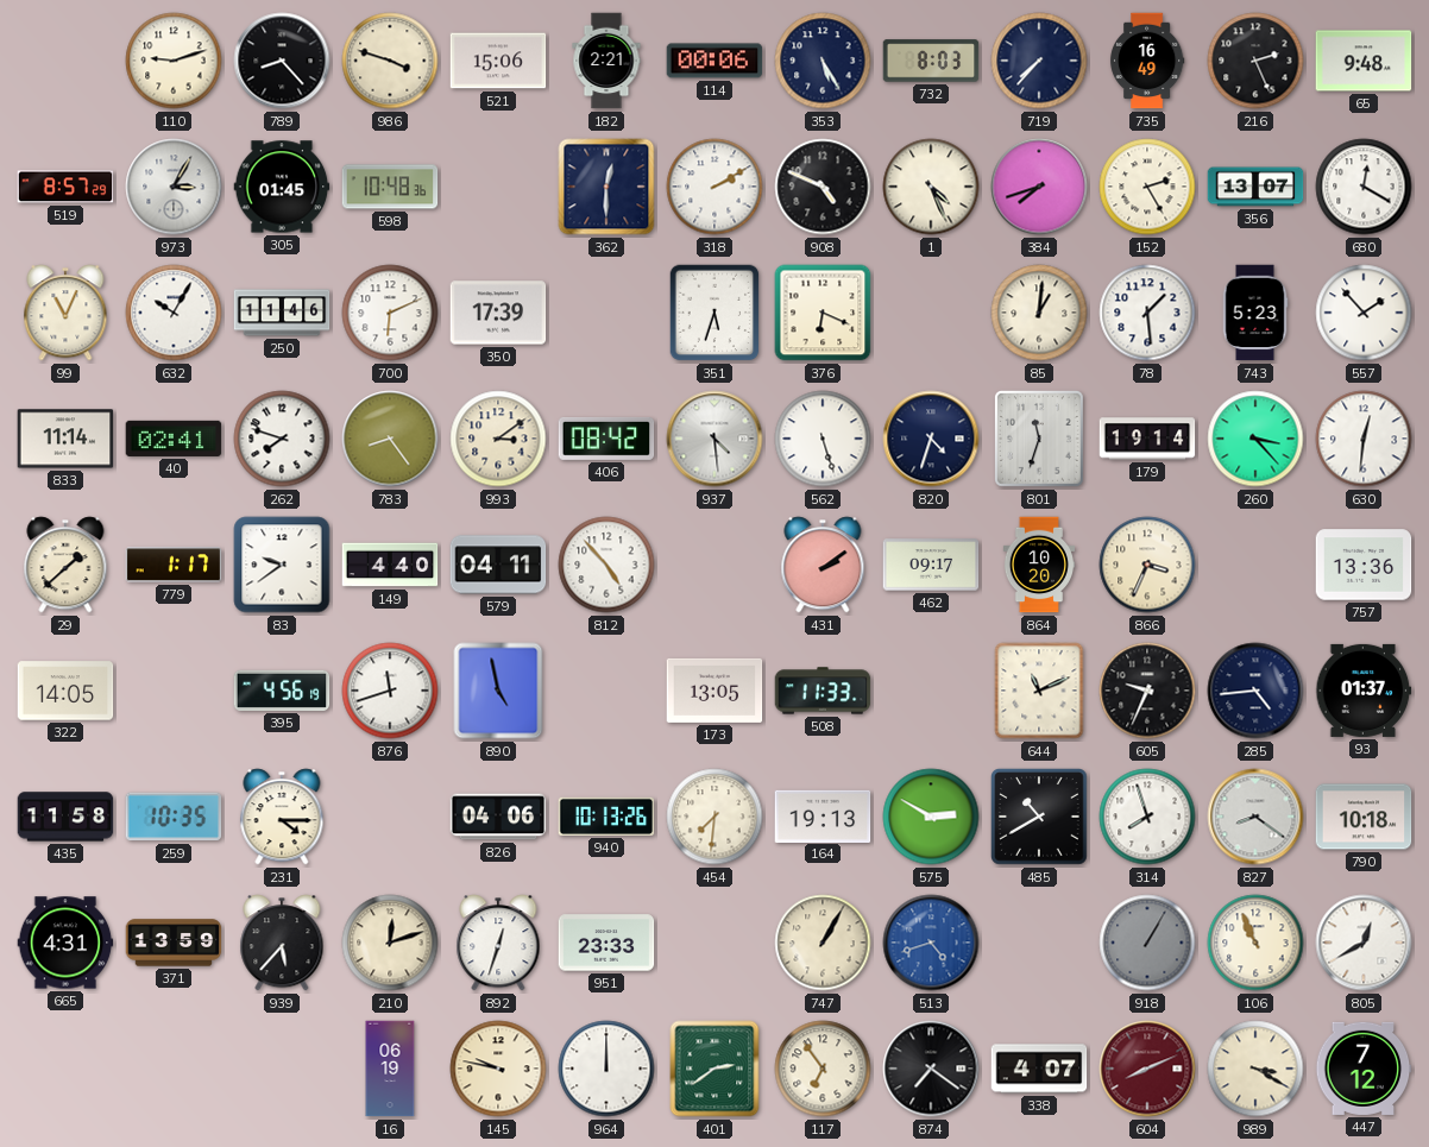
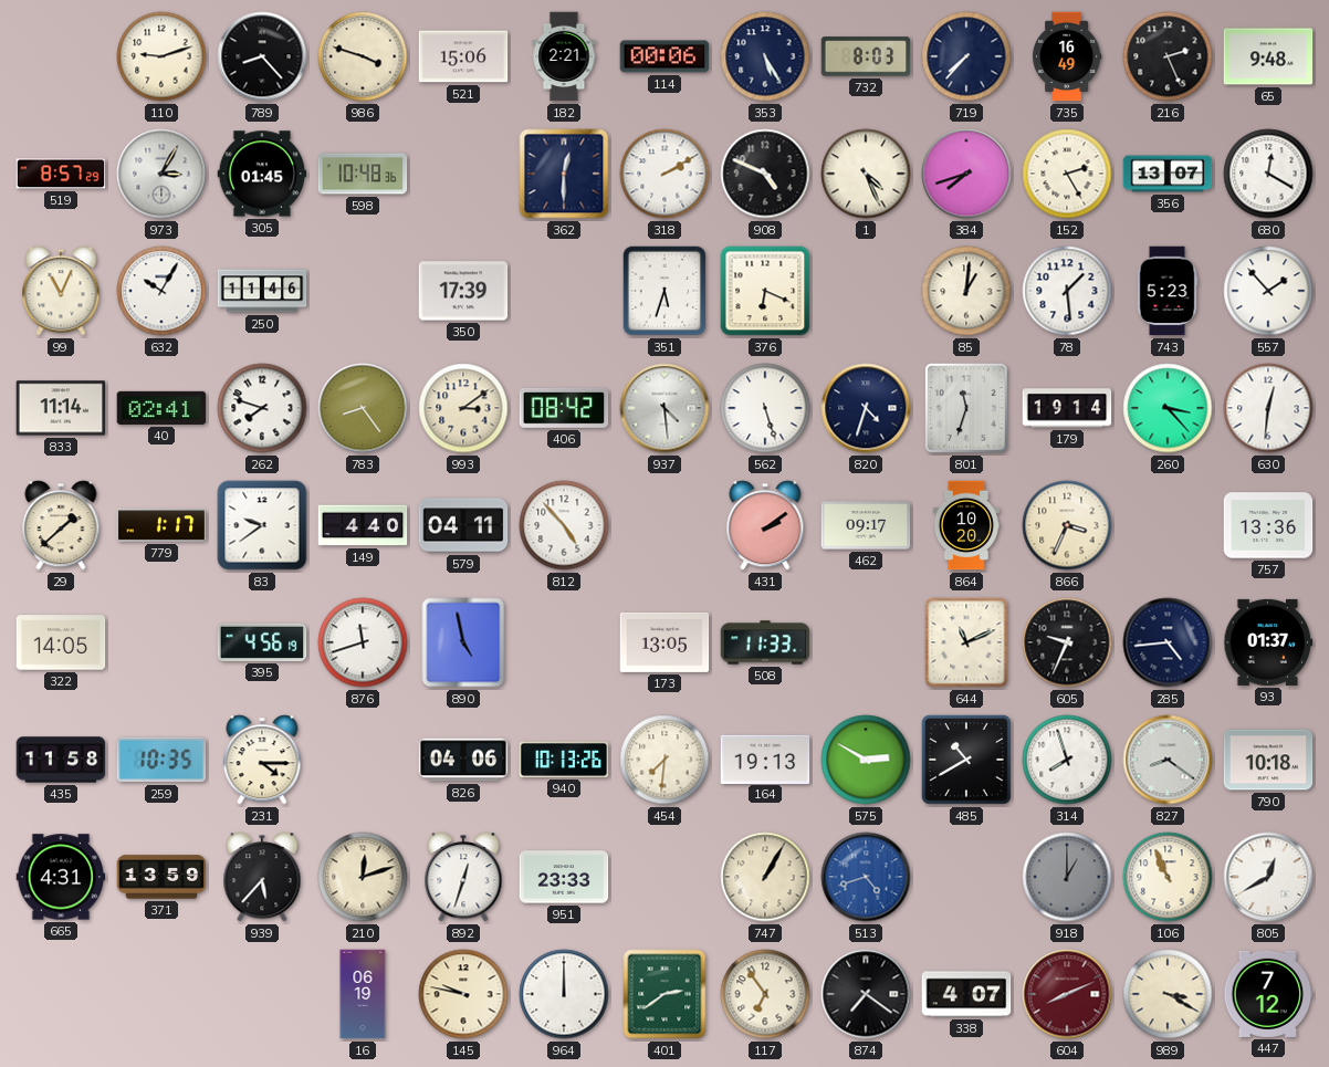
700: 6:11 -> none (390, 313)
918: 1:05 -> 1:00 (1067, 877)
